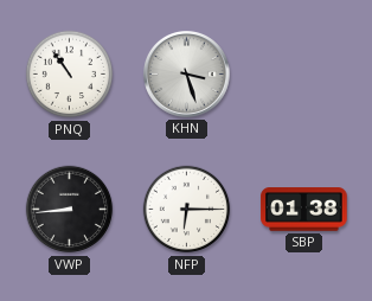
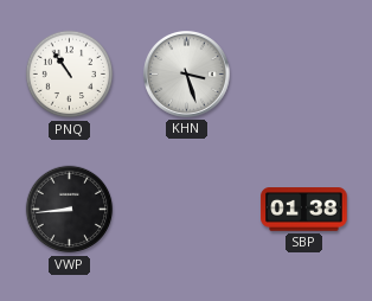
NFP: 6:15 -> none (187, 210)
